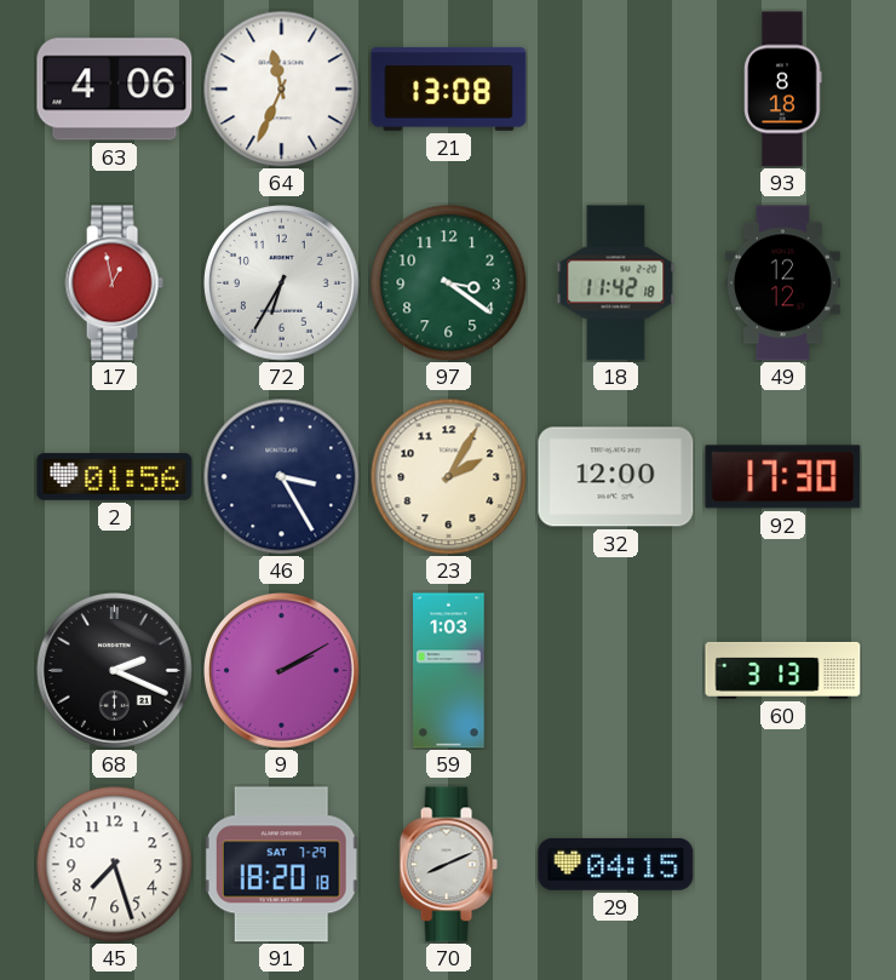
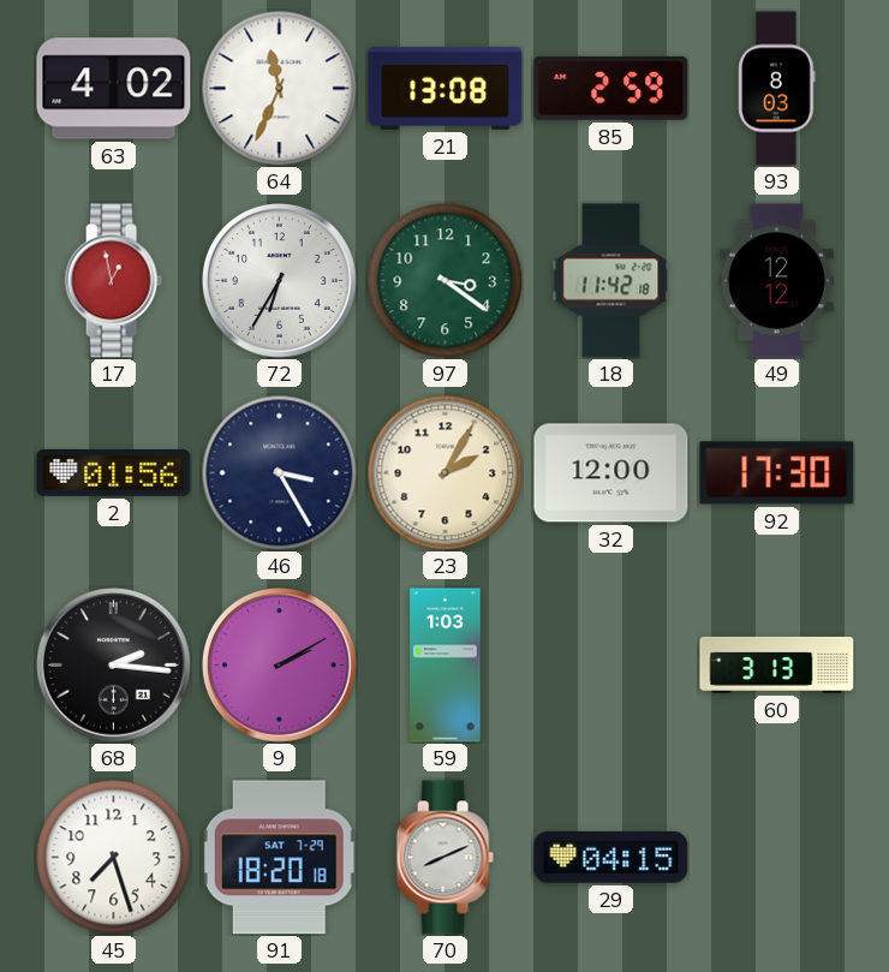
63: 4:06 -> 4:02 (114, 89)
85: none -> 2:59 (611, 88)
93: 8:18 -> 8:03 (777, 89)
68: 2:19 -> 2:16 (114, 666)
